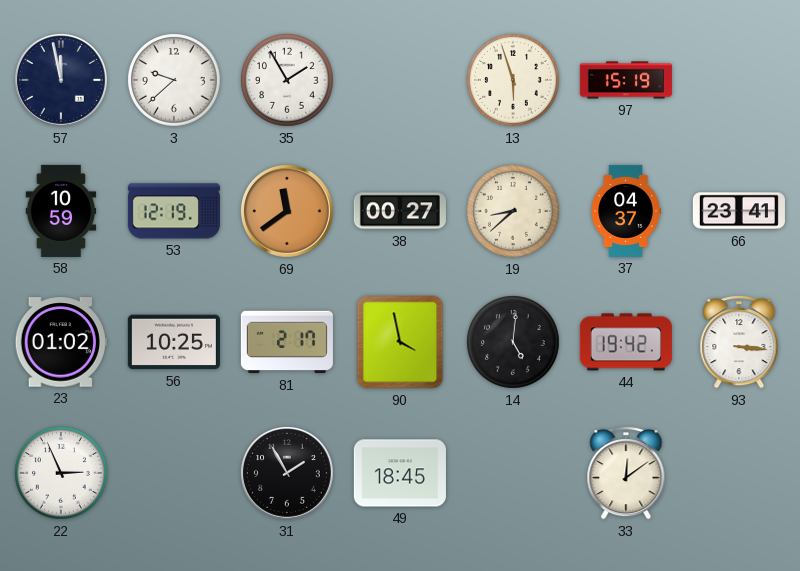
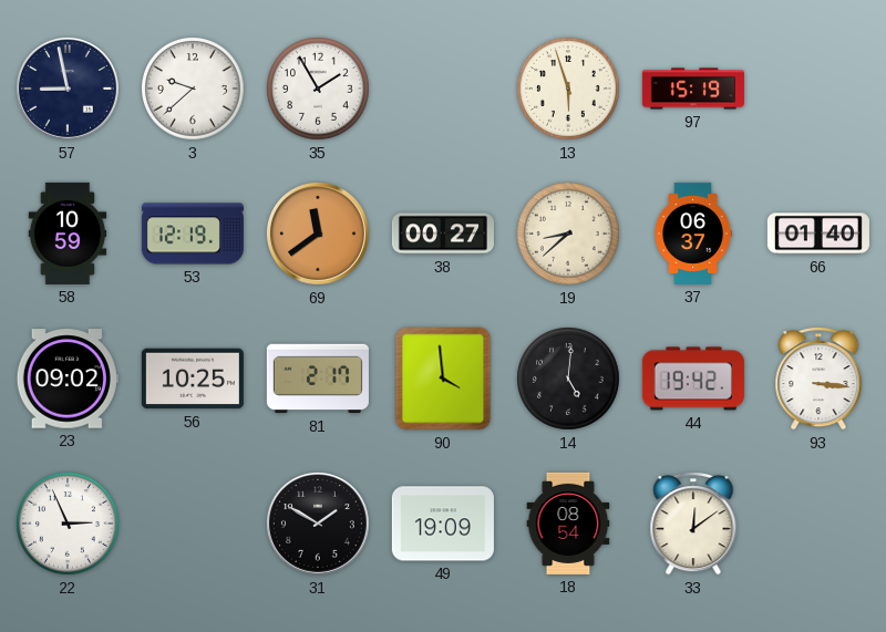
57: 11:58 -> 8:58 (68, 89)
37: 04:37 -> 06:37 (693, 234)
66: 23:41 -> 01:40 (818, 234)
23: 01:02 -> 09:02 (68, 379)
90: 3:58 -> 3:59 (443, 379)
31: 1:55 -> 1:50 (318, 524)
49: 18:45 -> 19:09 (443, 524)
18: none -> 08:54 (568, 524)
